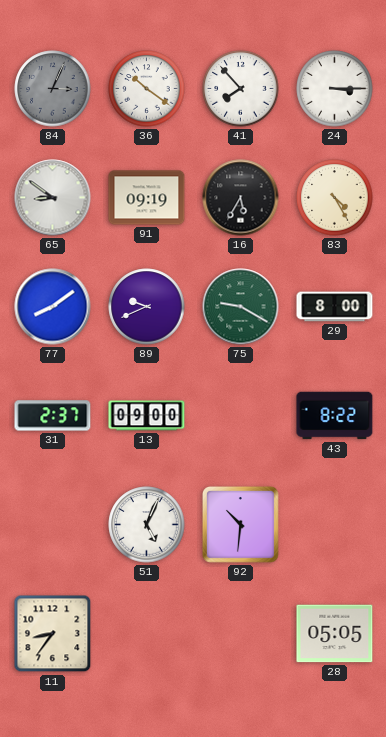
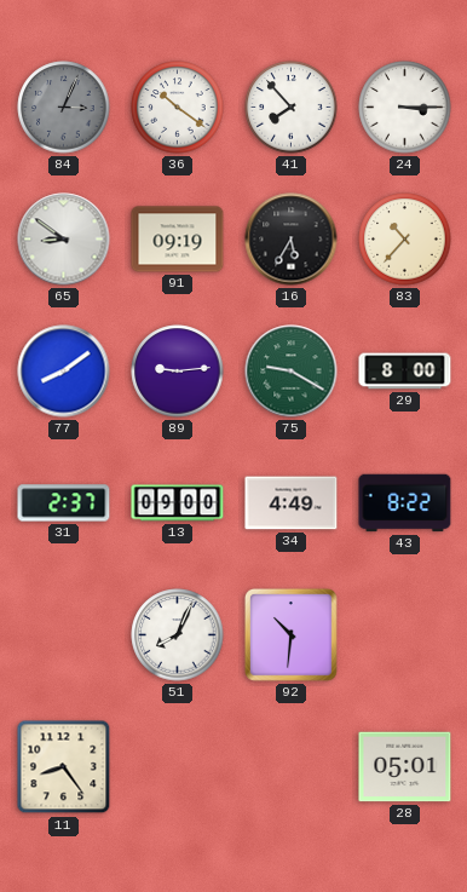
83: 4:25 -> 10:37 (405, 240)
89: 9:41 -> 9:14 (178, 372)
34: none -> 4:49 (292, 503)
51: 5:04 -> 8:04 (178, 635)
11: 8:36 -> 8:24 (64, 767)
28: 05:05 -> 05:01 (405, 767)
